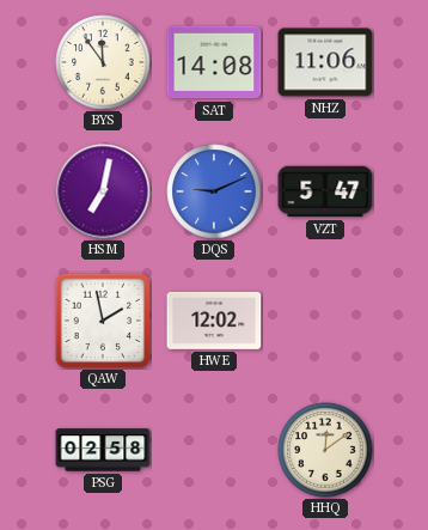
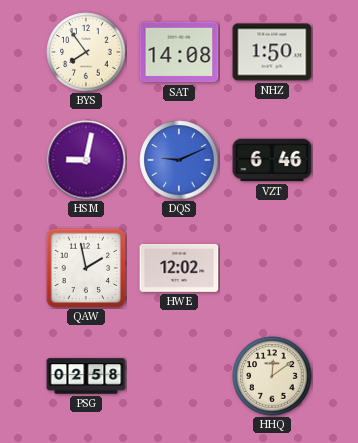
BYS: 11:54 -> 7:54 (86, 52)
NHZ: 11:06 -> 1:50 (272, 52)
HSM: 7:02 -> 9:02 (86, 160)
VZT: 5:47 -> 6:46 (272, 160)
